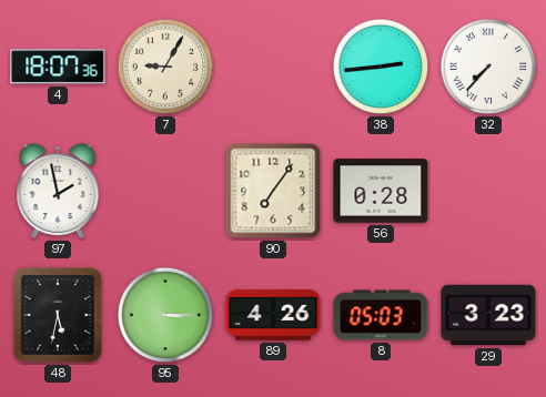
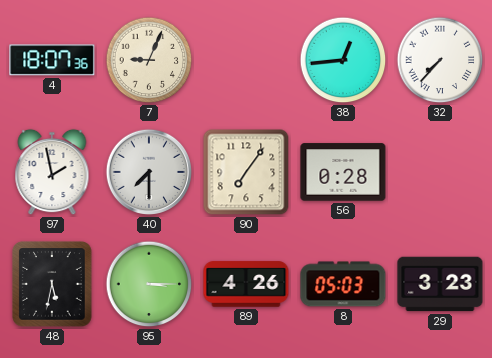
7: 9:05 -> 9:04 (149, 60)
38: 2:44 -> 12:44 (343, 60)
40: none -> 7:30 (149, 172)
